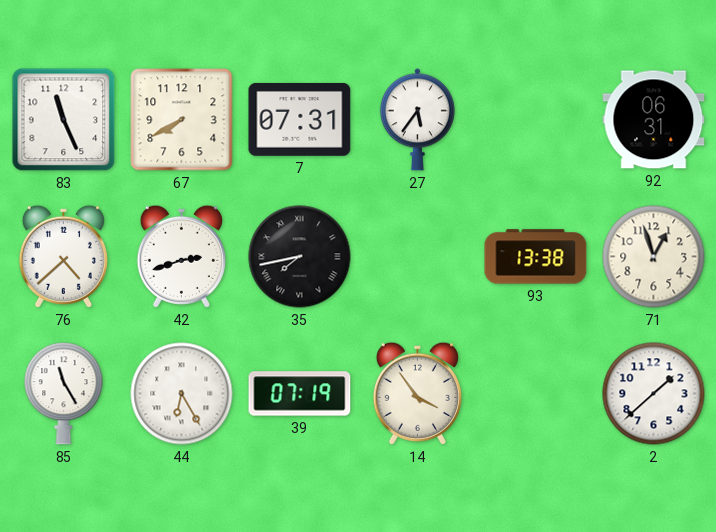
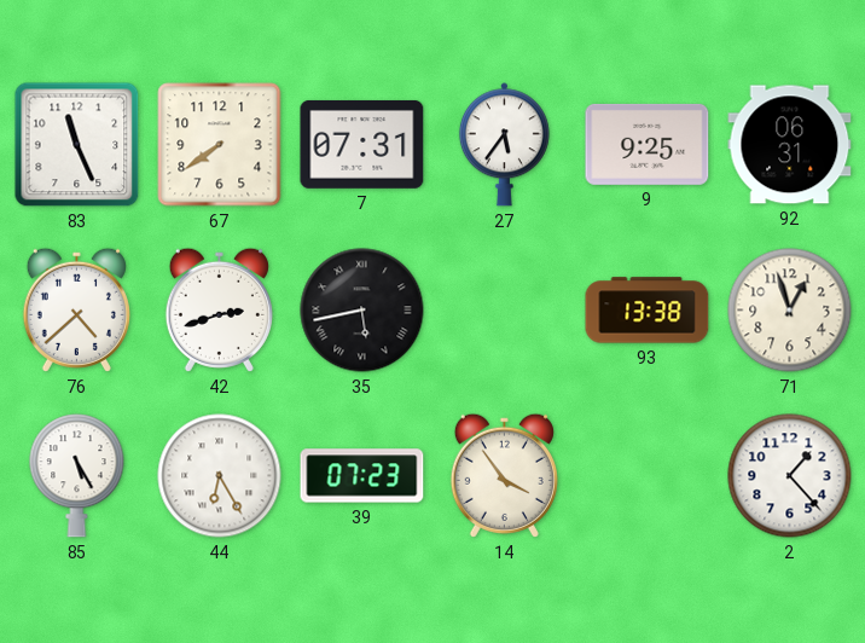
67: 7:40 -> 7:39 (220, 145)
9: none -> 9:25 (648, 144)
35: 7:43 -> 5:43 (362, 311)
85: 11:25 -> 5:25 (77, 476)
39: 07:19 -> 07:23 (362, 476)
2: 1:38 -> 1:23 (790, 476)
